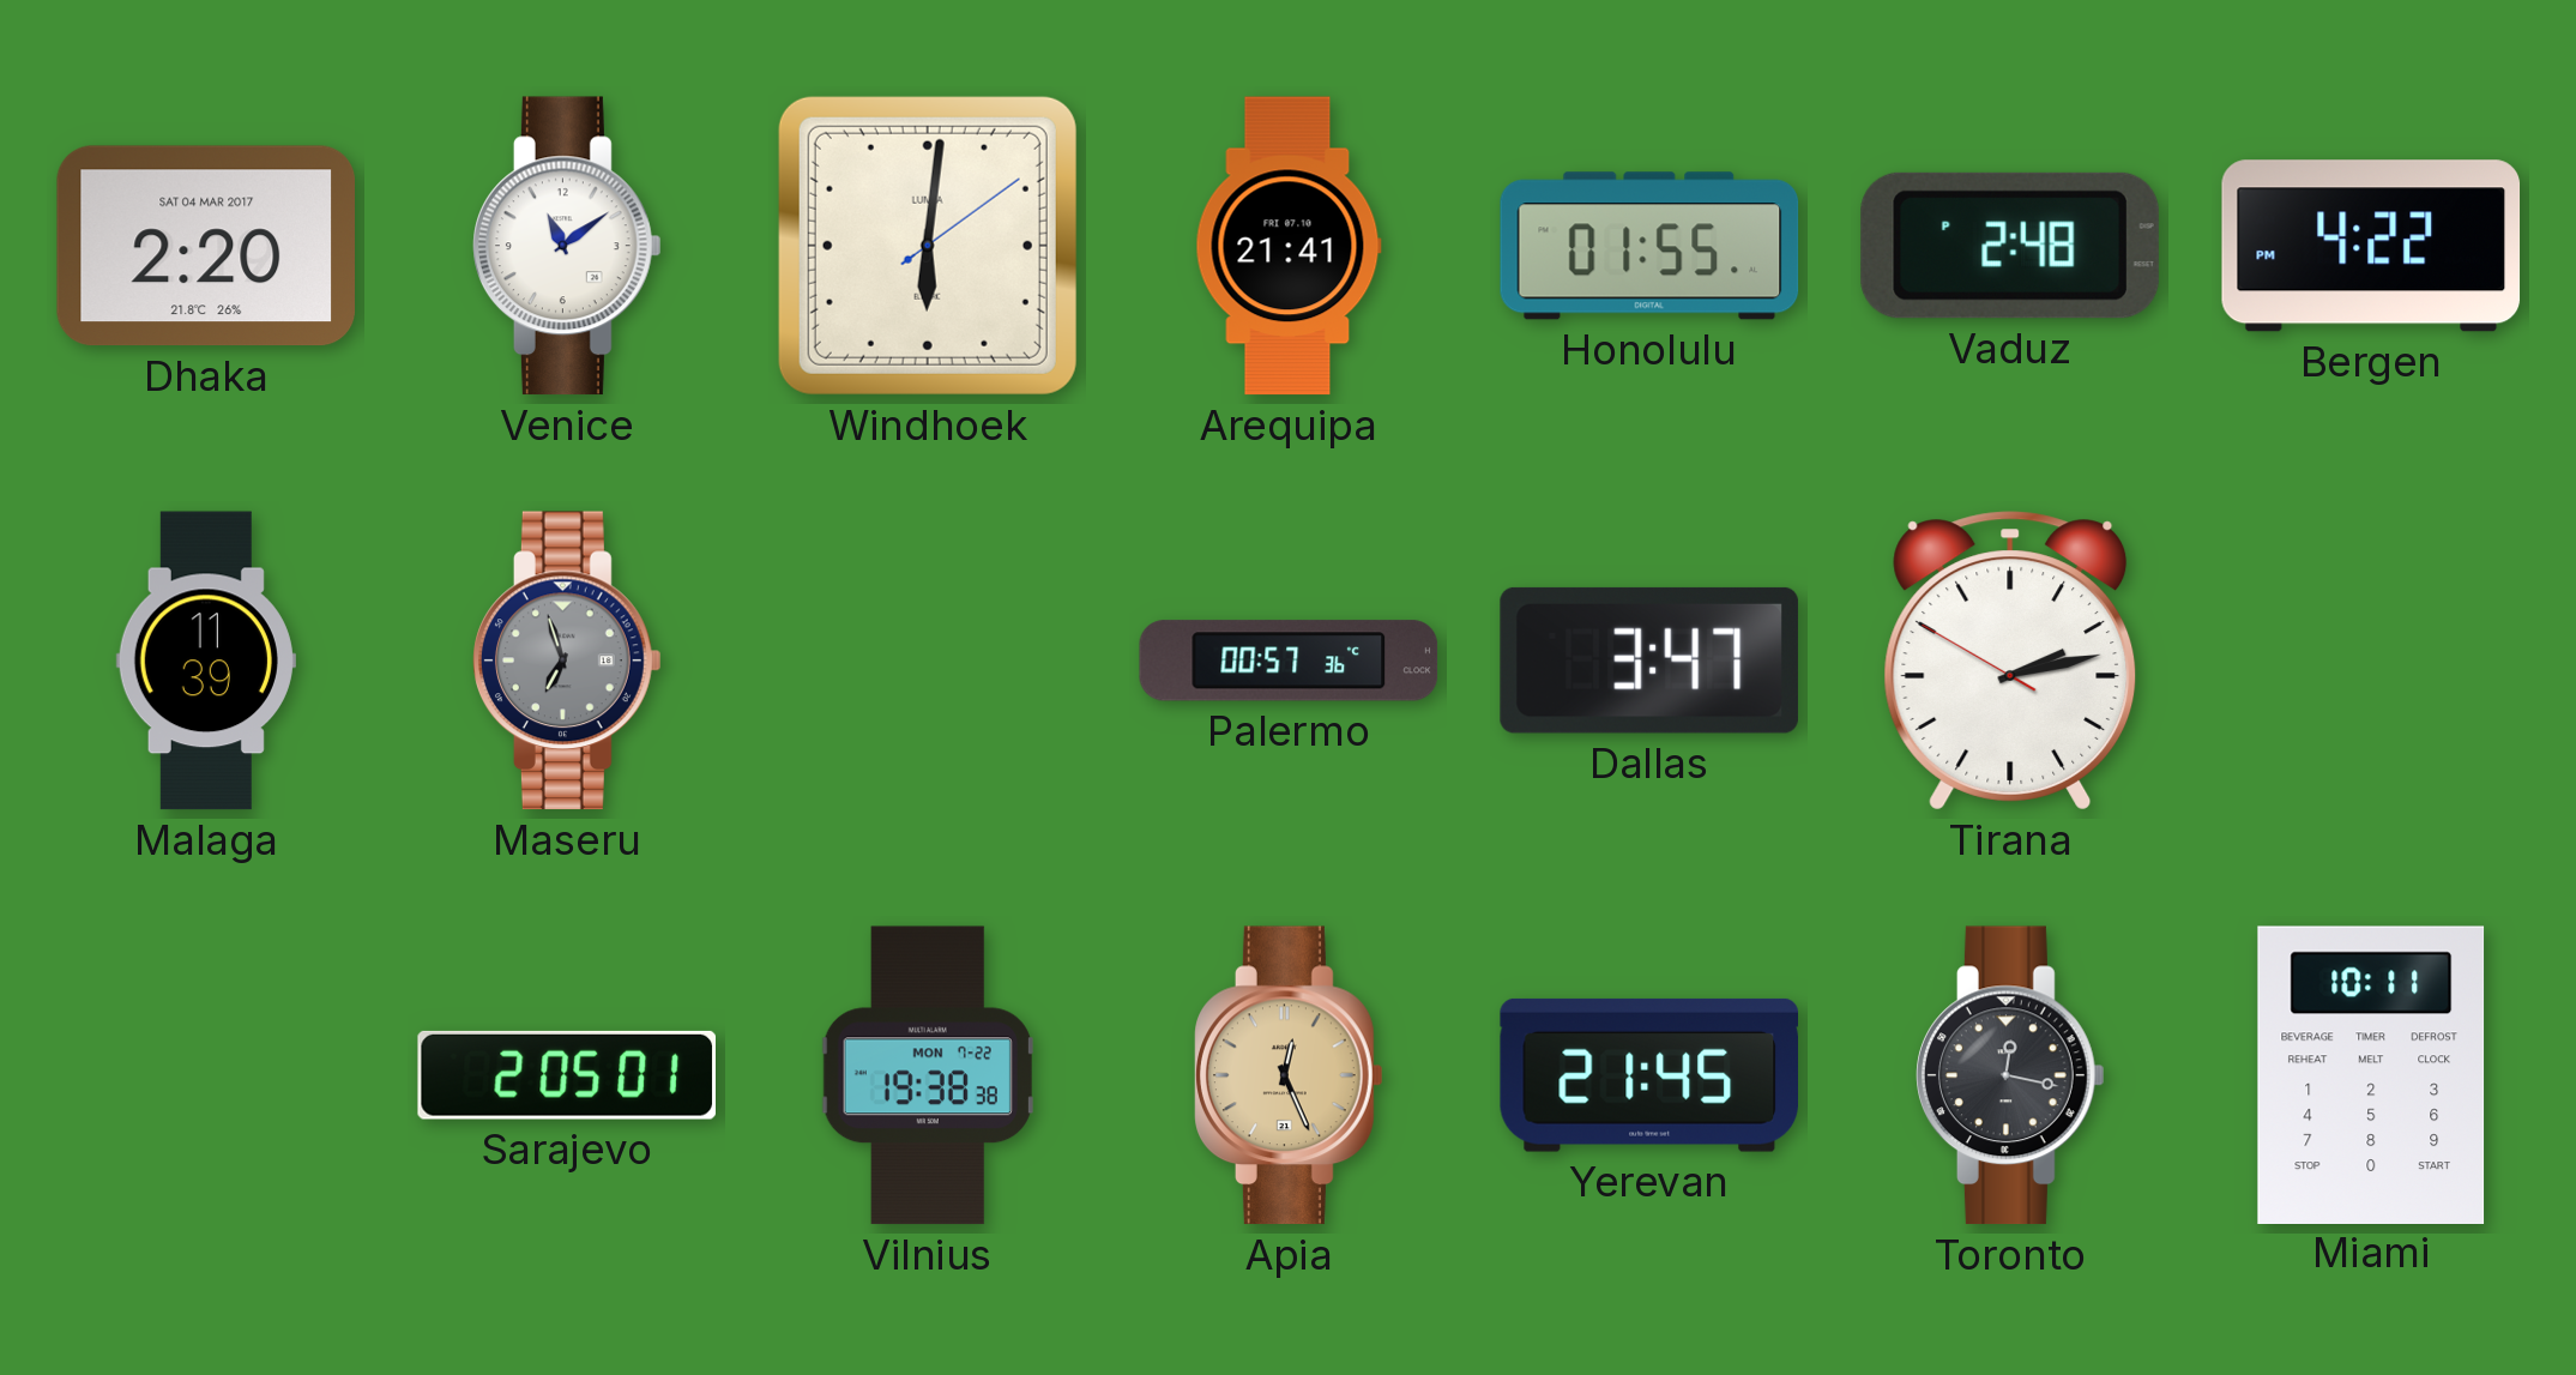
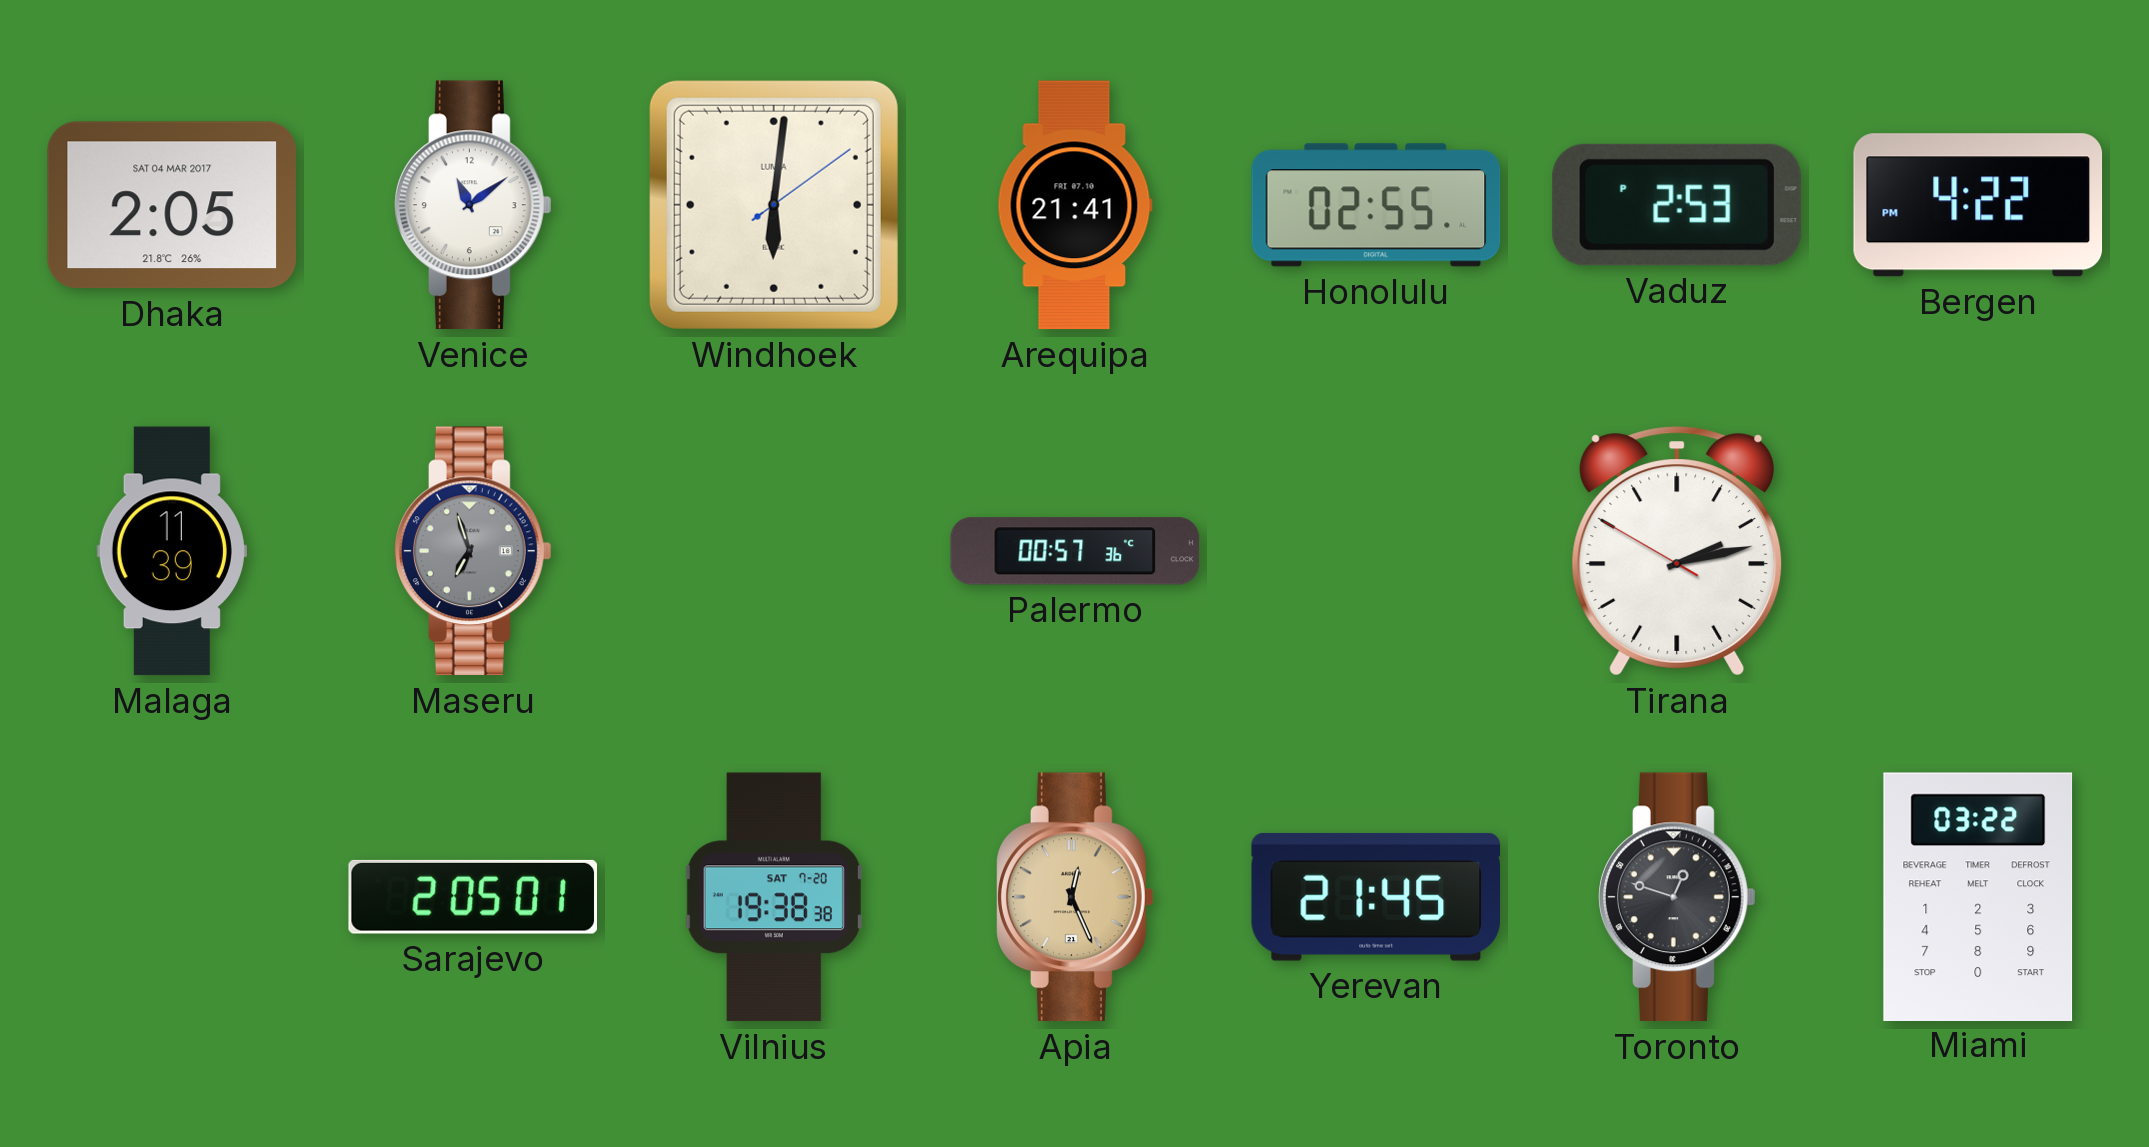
Dhaka: 2:20 -> 2:05 (171, 205)
Honolulu: 01:55 -> 02:55 (1376, 205)
Vaduz: 2:48 -> 2:53 (1677, 205)
Dallas: 3:47 -> none (1649, 661)
Vilnius date: MON 7-22 -> SAT 7-20 (774, 897)
Toronto: 12:17 -> 12:48 (1678, 897)
Miami: 10:11 -> 03:22 (1978, 896)
